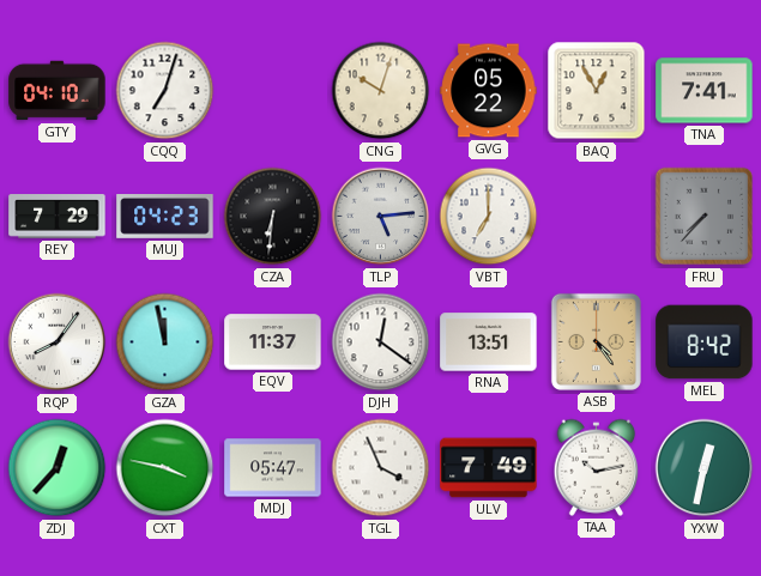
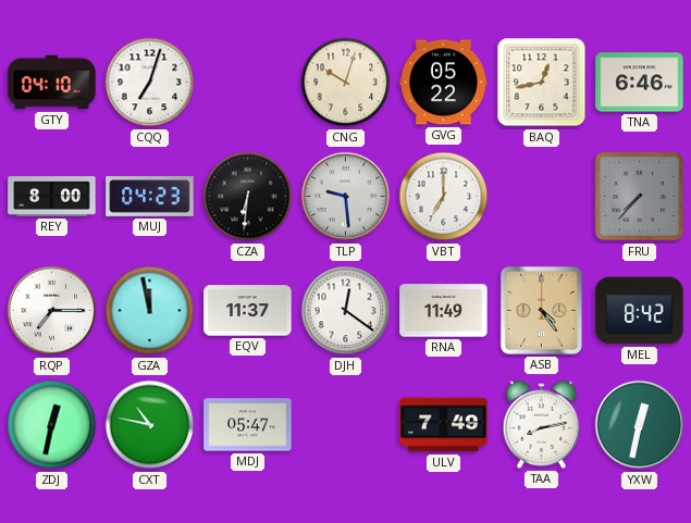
BAQ: 12:55 -> 12:43 (542, 83)
TNA: 7:41 -> 6:46 (640, 83)
REY: 7:29 -> 8:00 (52, 197)
TLP: 5:14 -> 9:29 (346, 197)
RQP: 8:06 -> 7:15 (52, 311)
RNA: 13:51 -> 11:49 (444, 311)
ZDJ: 12:37 -> 12:32 (52, 425)
CXT: 3:47 -> 10:47 (150, 425)
TGL: 3:56 -> none (381, 468)
TAA: 10:13 -> 8:13 (542, 424)
